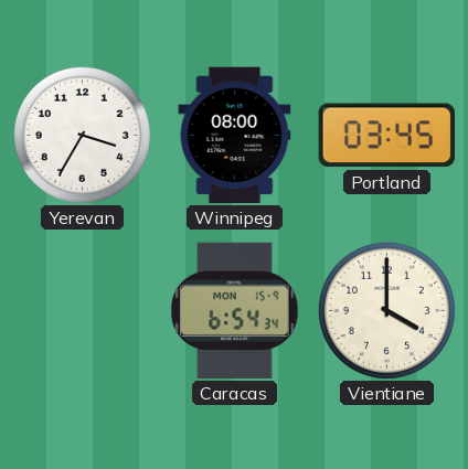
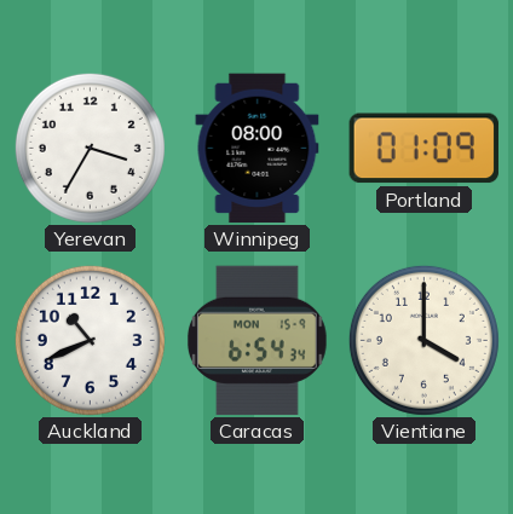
Portland: 03:45 -> 01:09 (423, 149)
Auckland: none -> 10:41 (90, 340)
